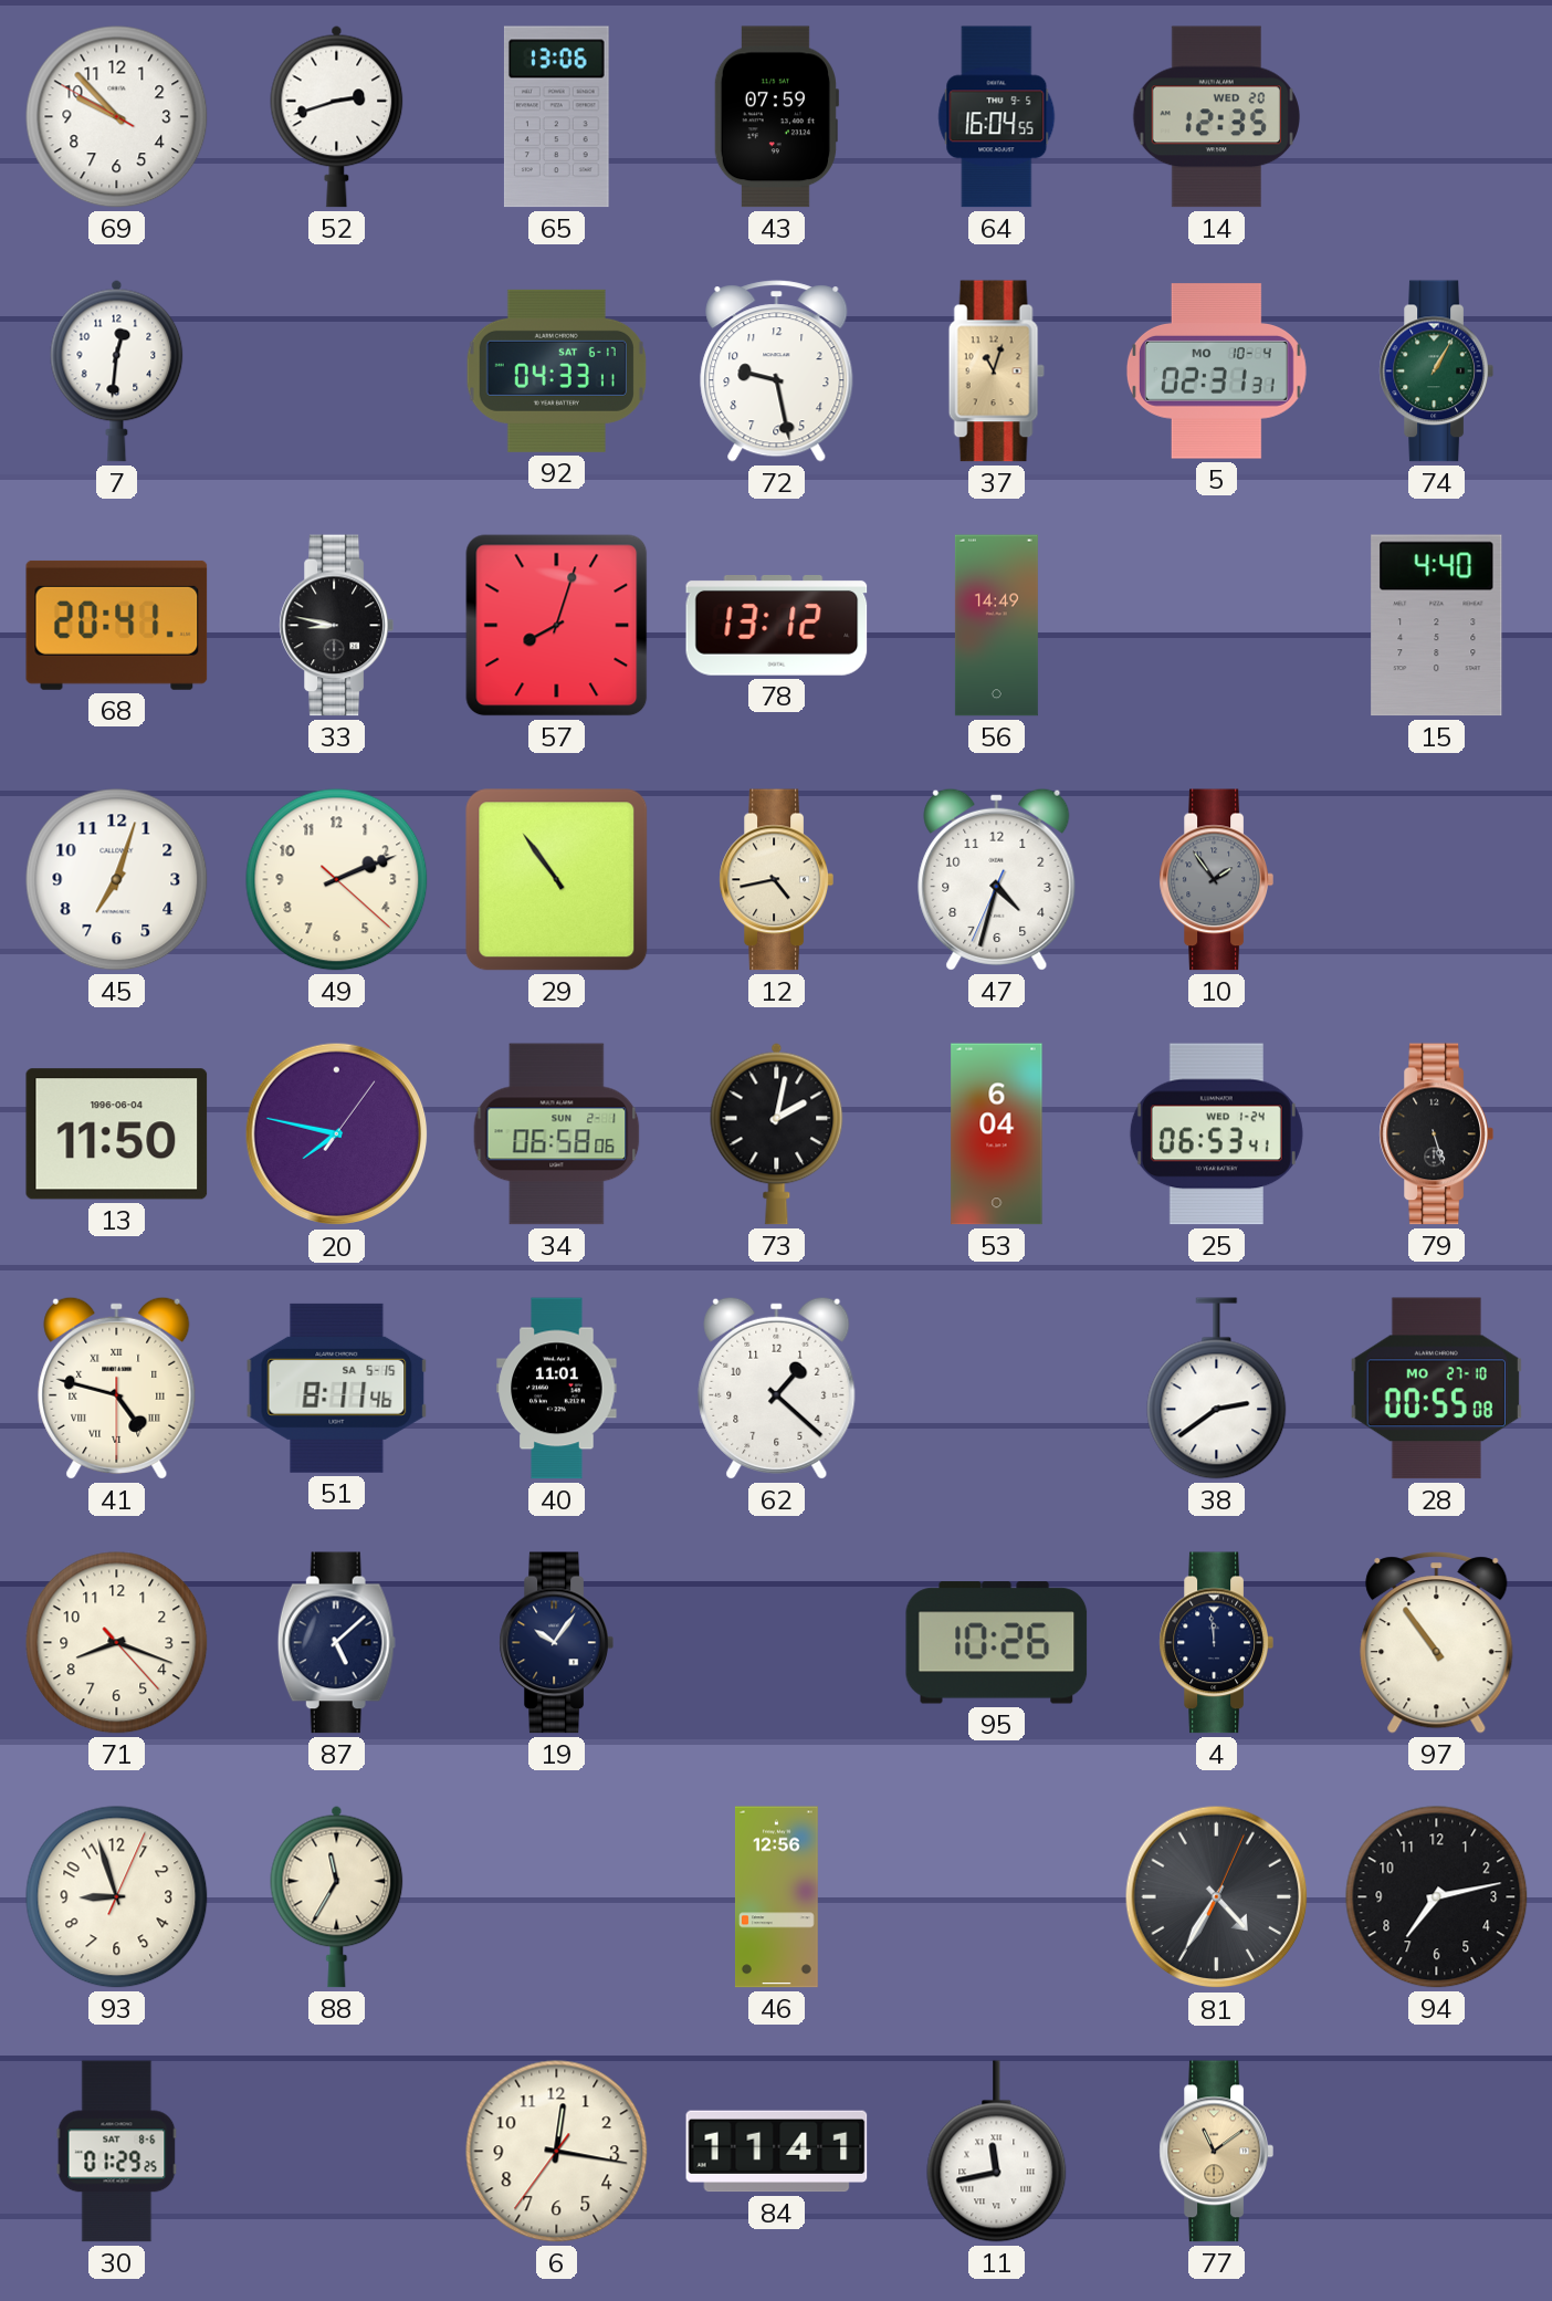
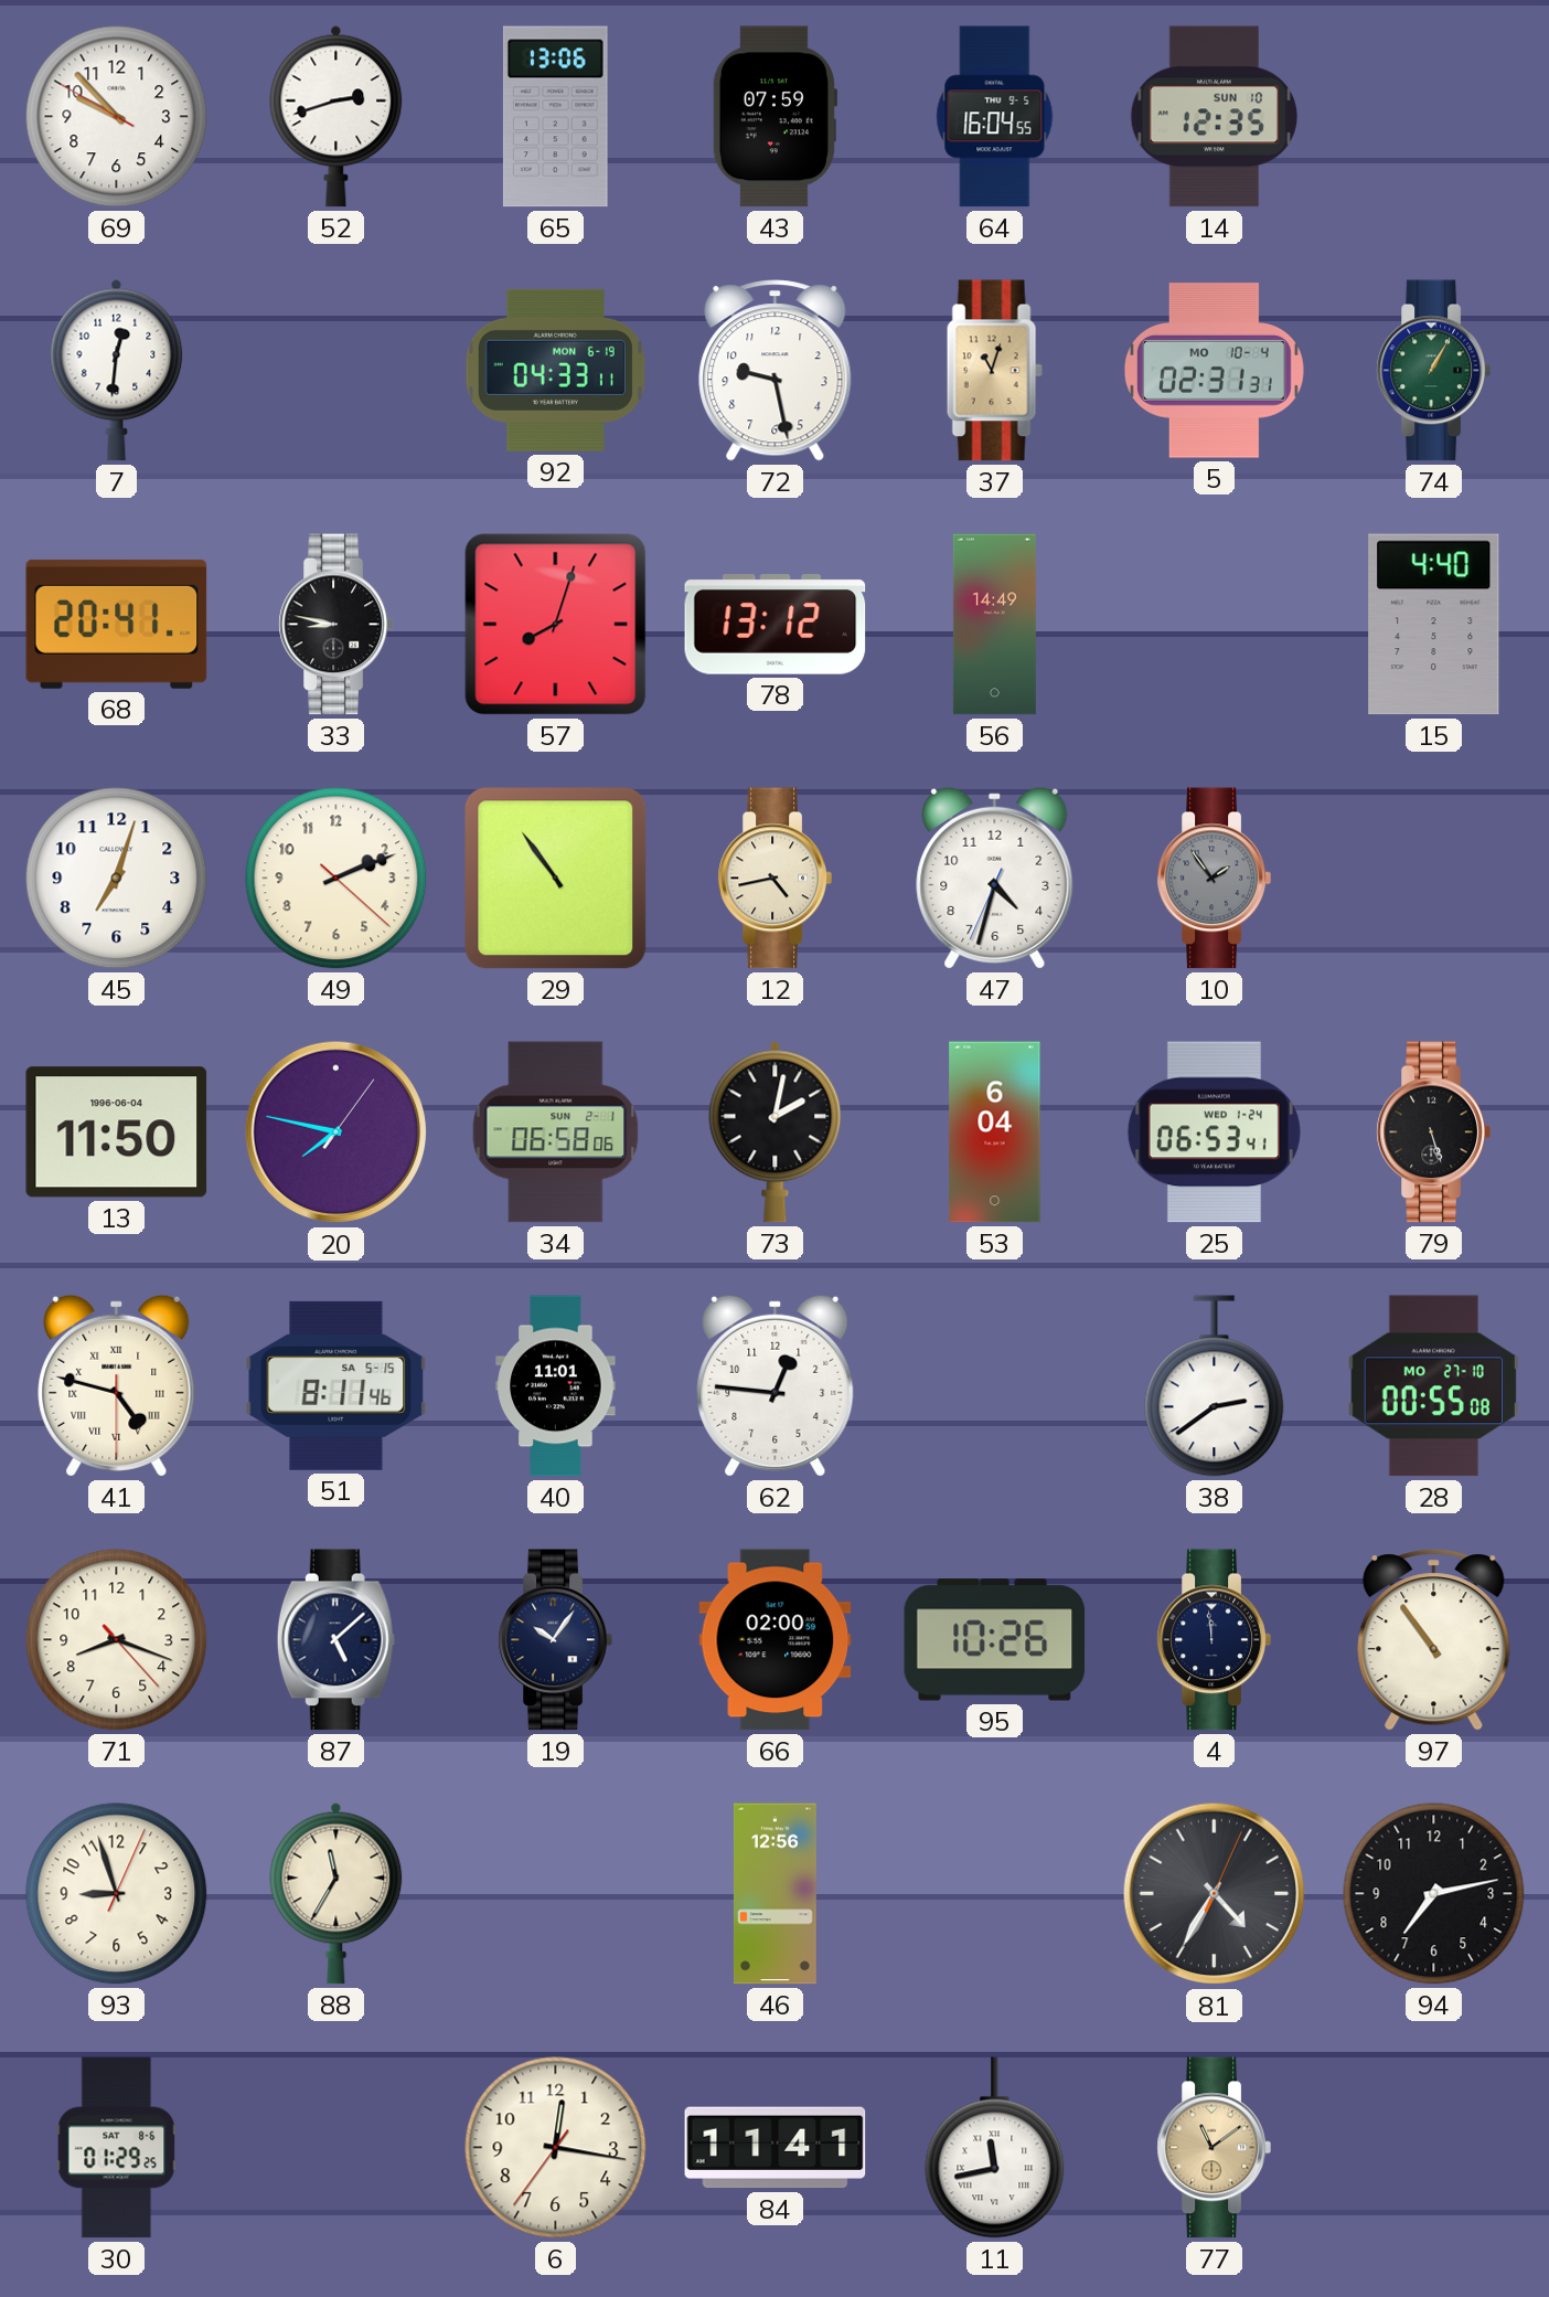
14 date: WED 20 -> SUN 10 (1214, 117)
92 date: SAT 6-17 -> MON 6-19 (555, 370)
62: 1:22 -> 12:46 (776, 1385)
66: none -> 02:00 (776, 1640)
